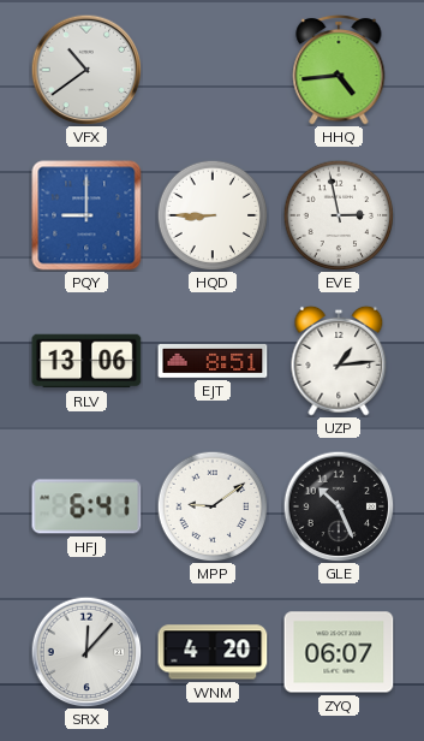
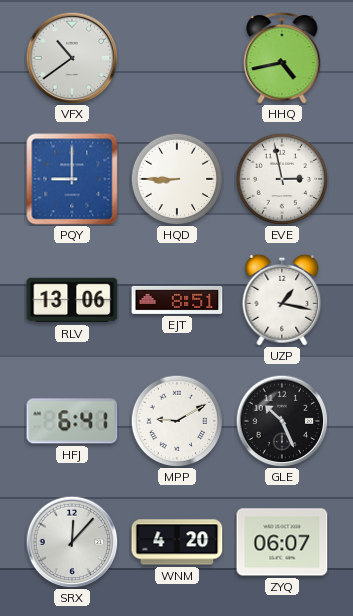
HHQ: 4:44 -> 4:43 (282, 58)
UZP: 1:14 -> 1:17 (282, 300)
MPP: 9:09 -> 9:10 (177, 421)
